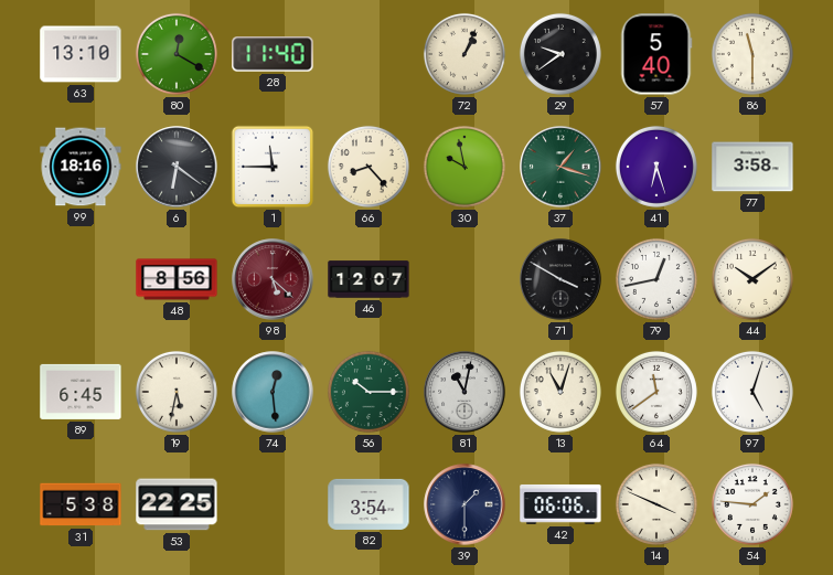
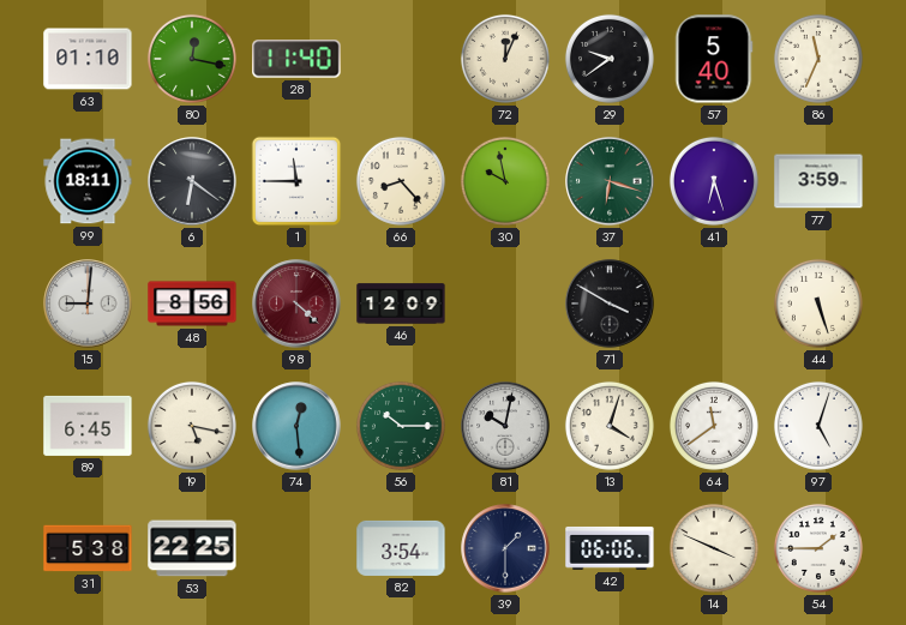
63: 13:10 -> 01:10 (88, 59)
80: 12:20 -> 12:17 (192, 59)
72: 1:04 -> 12:04 (505, 59)
86: 11:30 -> 11:34 (818, 59)
99: 18:16 -> 18:11 (88, 181)
37: 1:18 -> 6:18 (610, 181)
77: 3:58 -> 3:59 (818, 181)
15: none -> 9:01 (88, 304)
98: 5:22 -> 4:22 (296, 304)
46: 12:07 -> 12:09 (401, 304)
79: 12:43 -> none (656, 279)
44: 10:09 -> 5:27 (818, 304)
19: 5:32 -> 5:17 (192, 426)
81: 11:02 -> 10:02 (505, 426)
13: 11:03 -> 4:03 (610, 426)
54: 1:46 -> 1:45 (818, 548)
